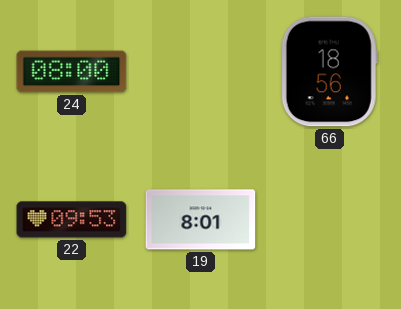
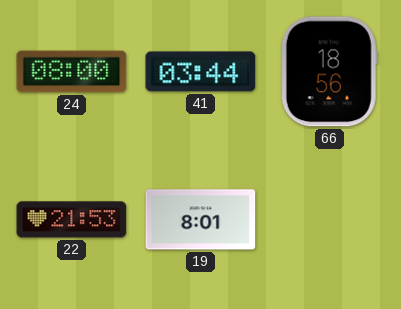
41: none -> 03:44 (201, 72)
22: 09:53 -> 21:53 (72, 220)
